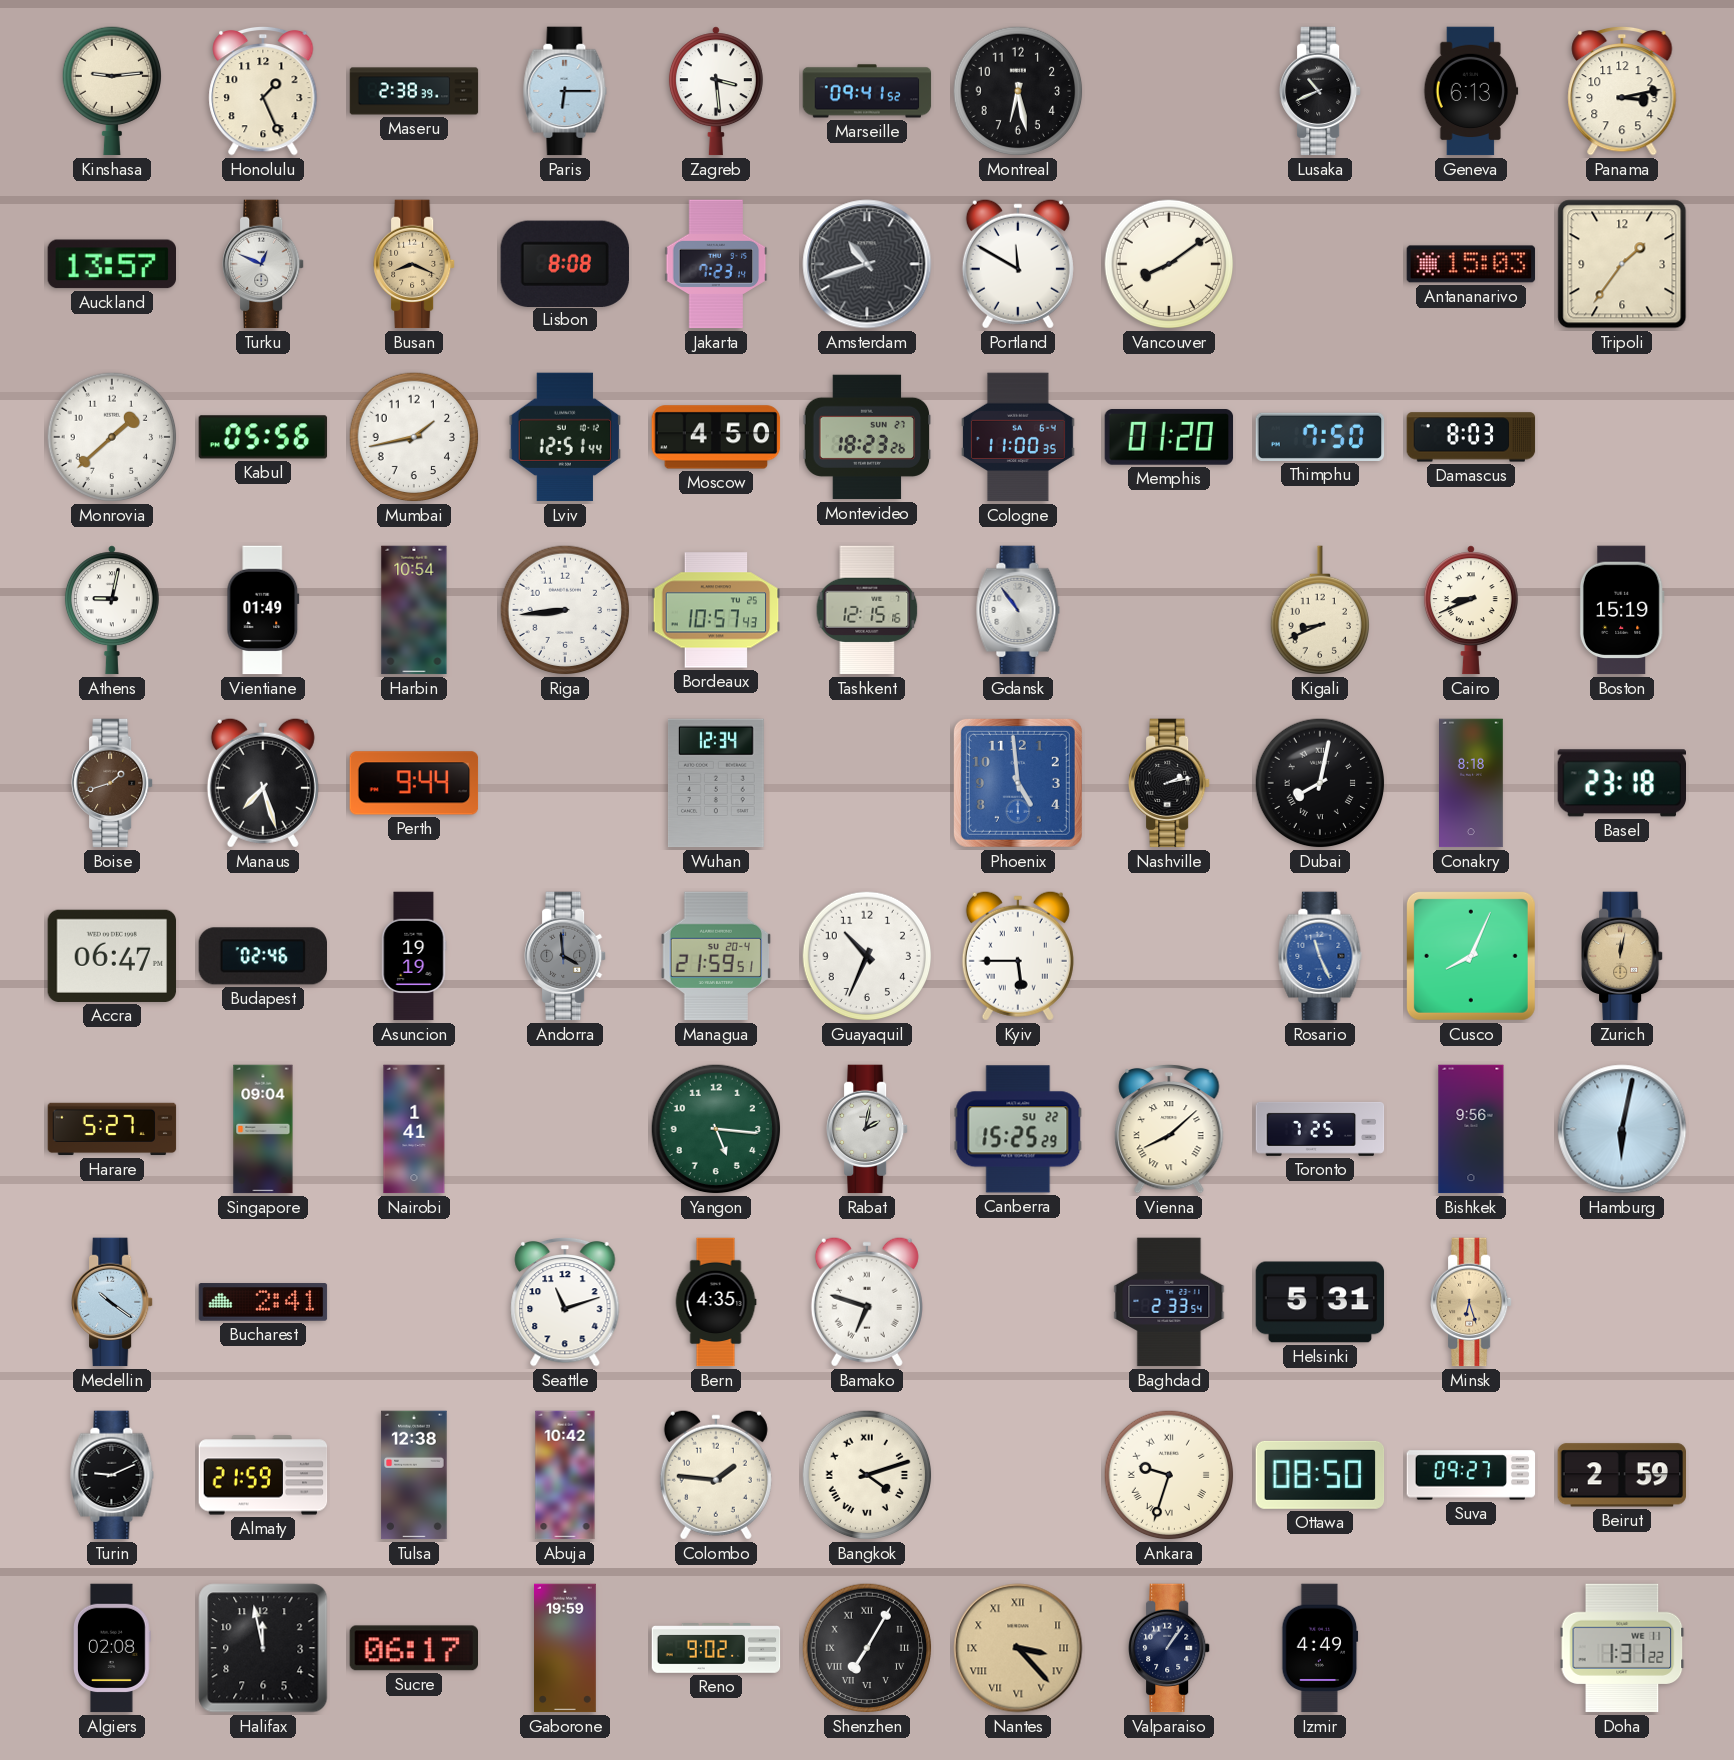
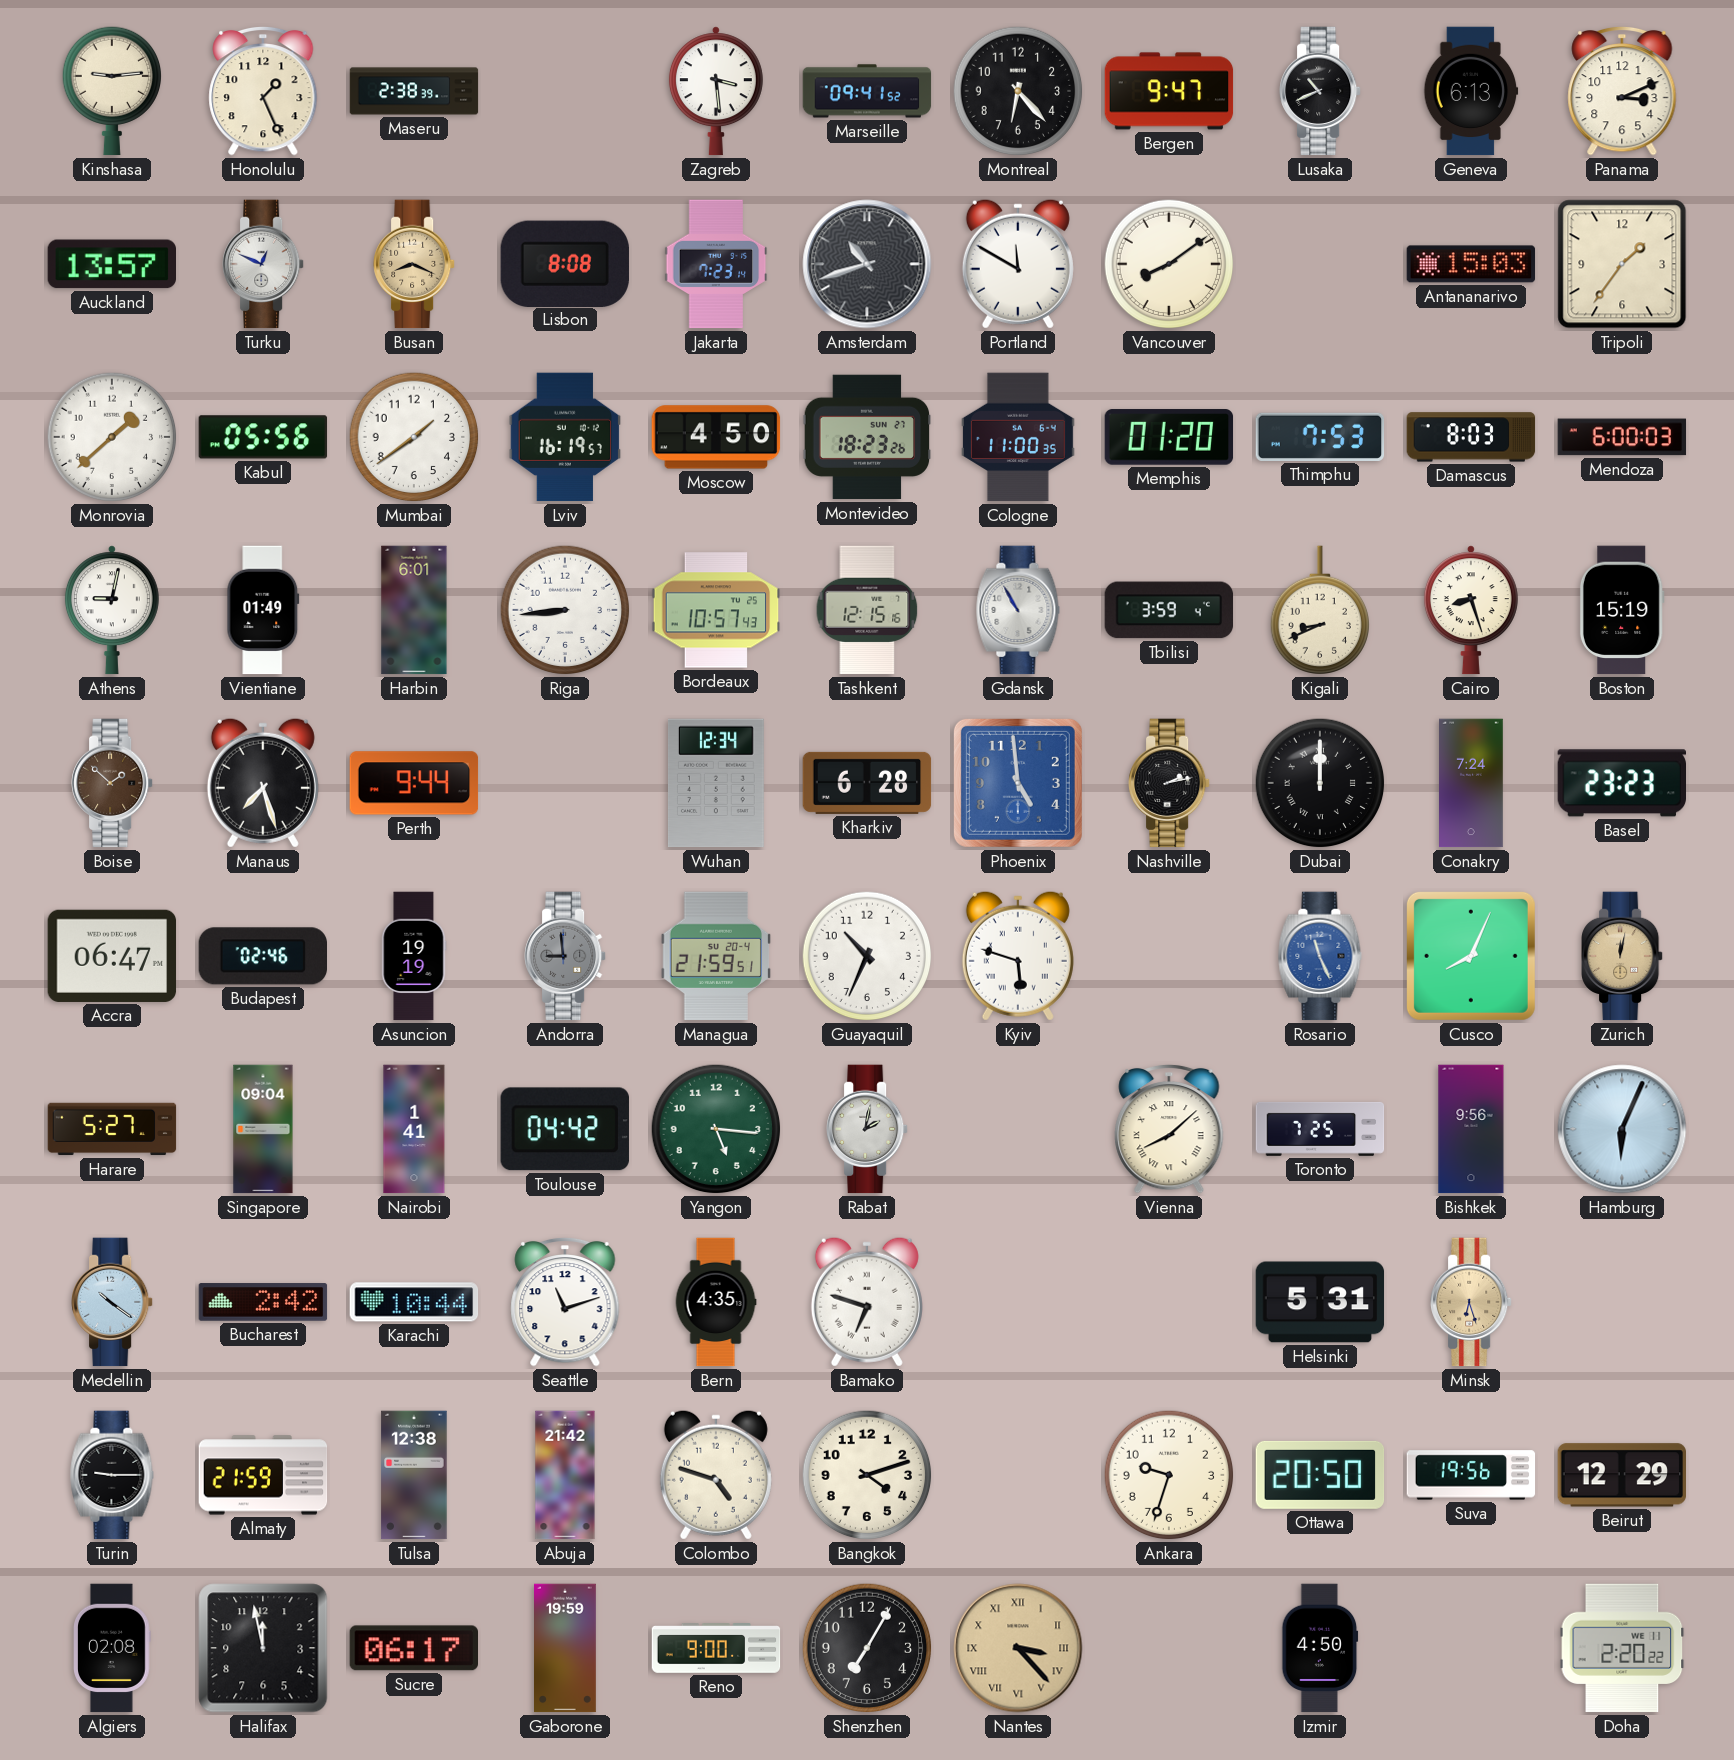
Paris: 6:15 -> none (565, 91)
Montreal: 6:28 -> 6:23 (1018, 91)
Bergen: none -> 9:47 (1169, 91)
Panama: 3:13 -> 3:11 (1622, 91)
Mumbai: 1:43 -> 1:39 (414, 437)
Lviv: 12:51 -> 16:19 (565, 437)
Thimphu: 7:50 -> 7:53 (1320, 437)
Mendoza: none -> 6:00 (1622, 437)
Harbin: 10:54 -> 6:01 (414, 610)
Gdansk: 10:54 -> 10:55 (1018, 610)
Tbilisi: none -> 3:59 (1169, 610)
Cairo: 8:41 -> 8:27 (1471, 610)
Boise: 1:42 -> 1:52 (113, 783)
Kharkiv: none -> 6:28 (867, 783)
Dubai: 8:02 -> 12:00 (1320, 783)
Conakry: 8:18 -> 7:24 (1471, 783)
Basel: 23:18 -> 23:23 (1621, 783)
Andorra: 3:59 -> 8:59 (566, 956)
Kyiv: 5:45 -> 5:48 (1018, 956)
Toulouse: none -> 04:42 (565, 1129)
Canberra: 15:25 -> none (1018, 1129)
Hamburg: 6:02 -> 6:04 (1622, 1129)
Bucharest: 2:41 -> 2:42 (263, 1302)
Karachi: none -> 10:44 (414, 1302)
Baghdad: 2:33 -> none (1169, 1302)
Turin: 9:11 -> 9:15 (112, 1475)
Abuja: 10:42 -> 21:42 (565, 1475)
Colombo: 1:46 -> 4:48 (716, 1475)
Bangkok numerals: Roman -> Arabic (867, 1475)
Ankara numerals: Roman -> Arabic (1169, 1475)
Ottawa: 08:50 -> 20:50 (1320, 1475)
Suva: 09:27 -> 19:56 (1471, 1475)
Beirut: 2:59 -> 12:29 (1621, 1475)
Reno: 9:02 -> 9:00 (716, 1649)
Shenzhen numerals: Roman -> Arabic (867, 1648)
Valparaiso: 1:06 -> none (1170, 1648)
Izmir: 4:49 -> 4:50 (1320, 1648)
Doha: 1:31 -> 2:20 (1622, 1648)
